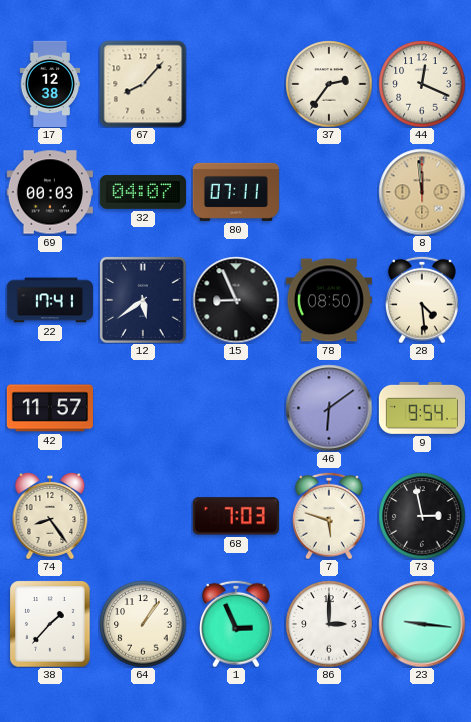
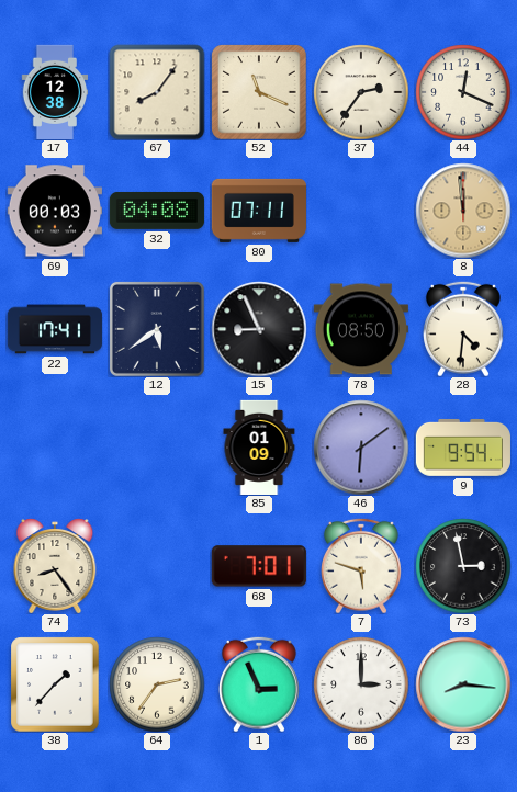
67: 8:07 -> 8:06 (157, 92)
52: none -> 11:19 (259, 92)
32: 04:07 -> 04:08 (157, 211)
28: 4:29 -> 4:31 (464, 329)
42: 11:57 -> none (50, 408)
85: none -> 01:09 (259, 446)
68: 7:03 -> 7:01 (259, 566)
64: 1:06 -> 2:36 (157, 684)
23: 9:16 -> 8:16 (463, 684)
